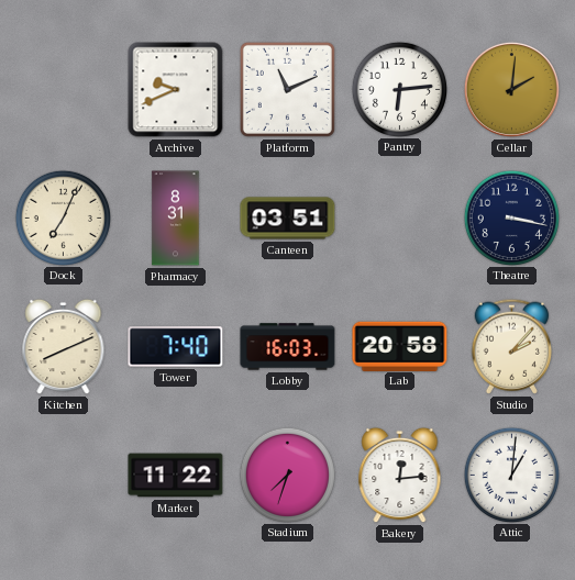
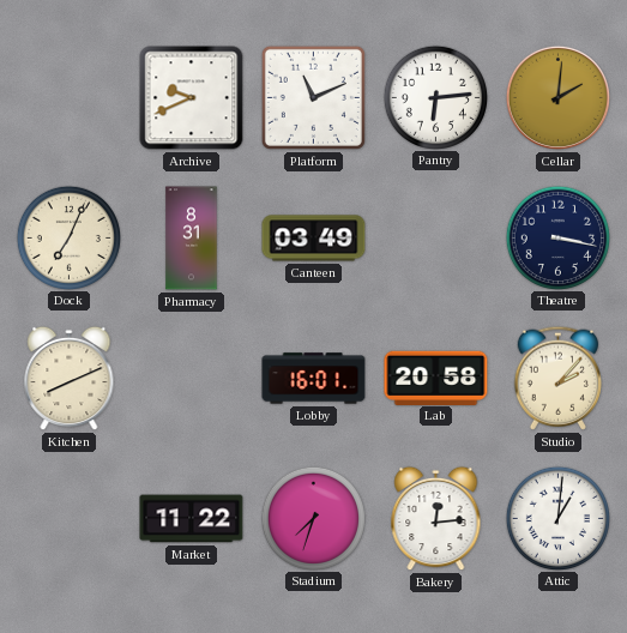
Canteen: 03:51 -> 03:49 (314, 239)
Tower: 7:40 -> none (176, 347)
Lobby: 16:03 -> 16:01 (314, 379)
